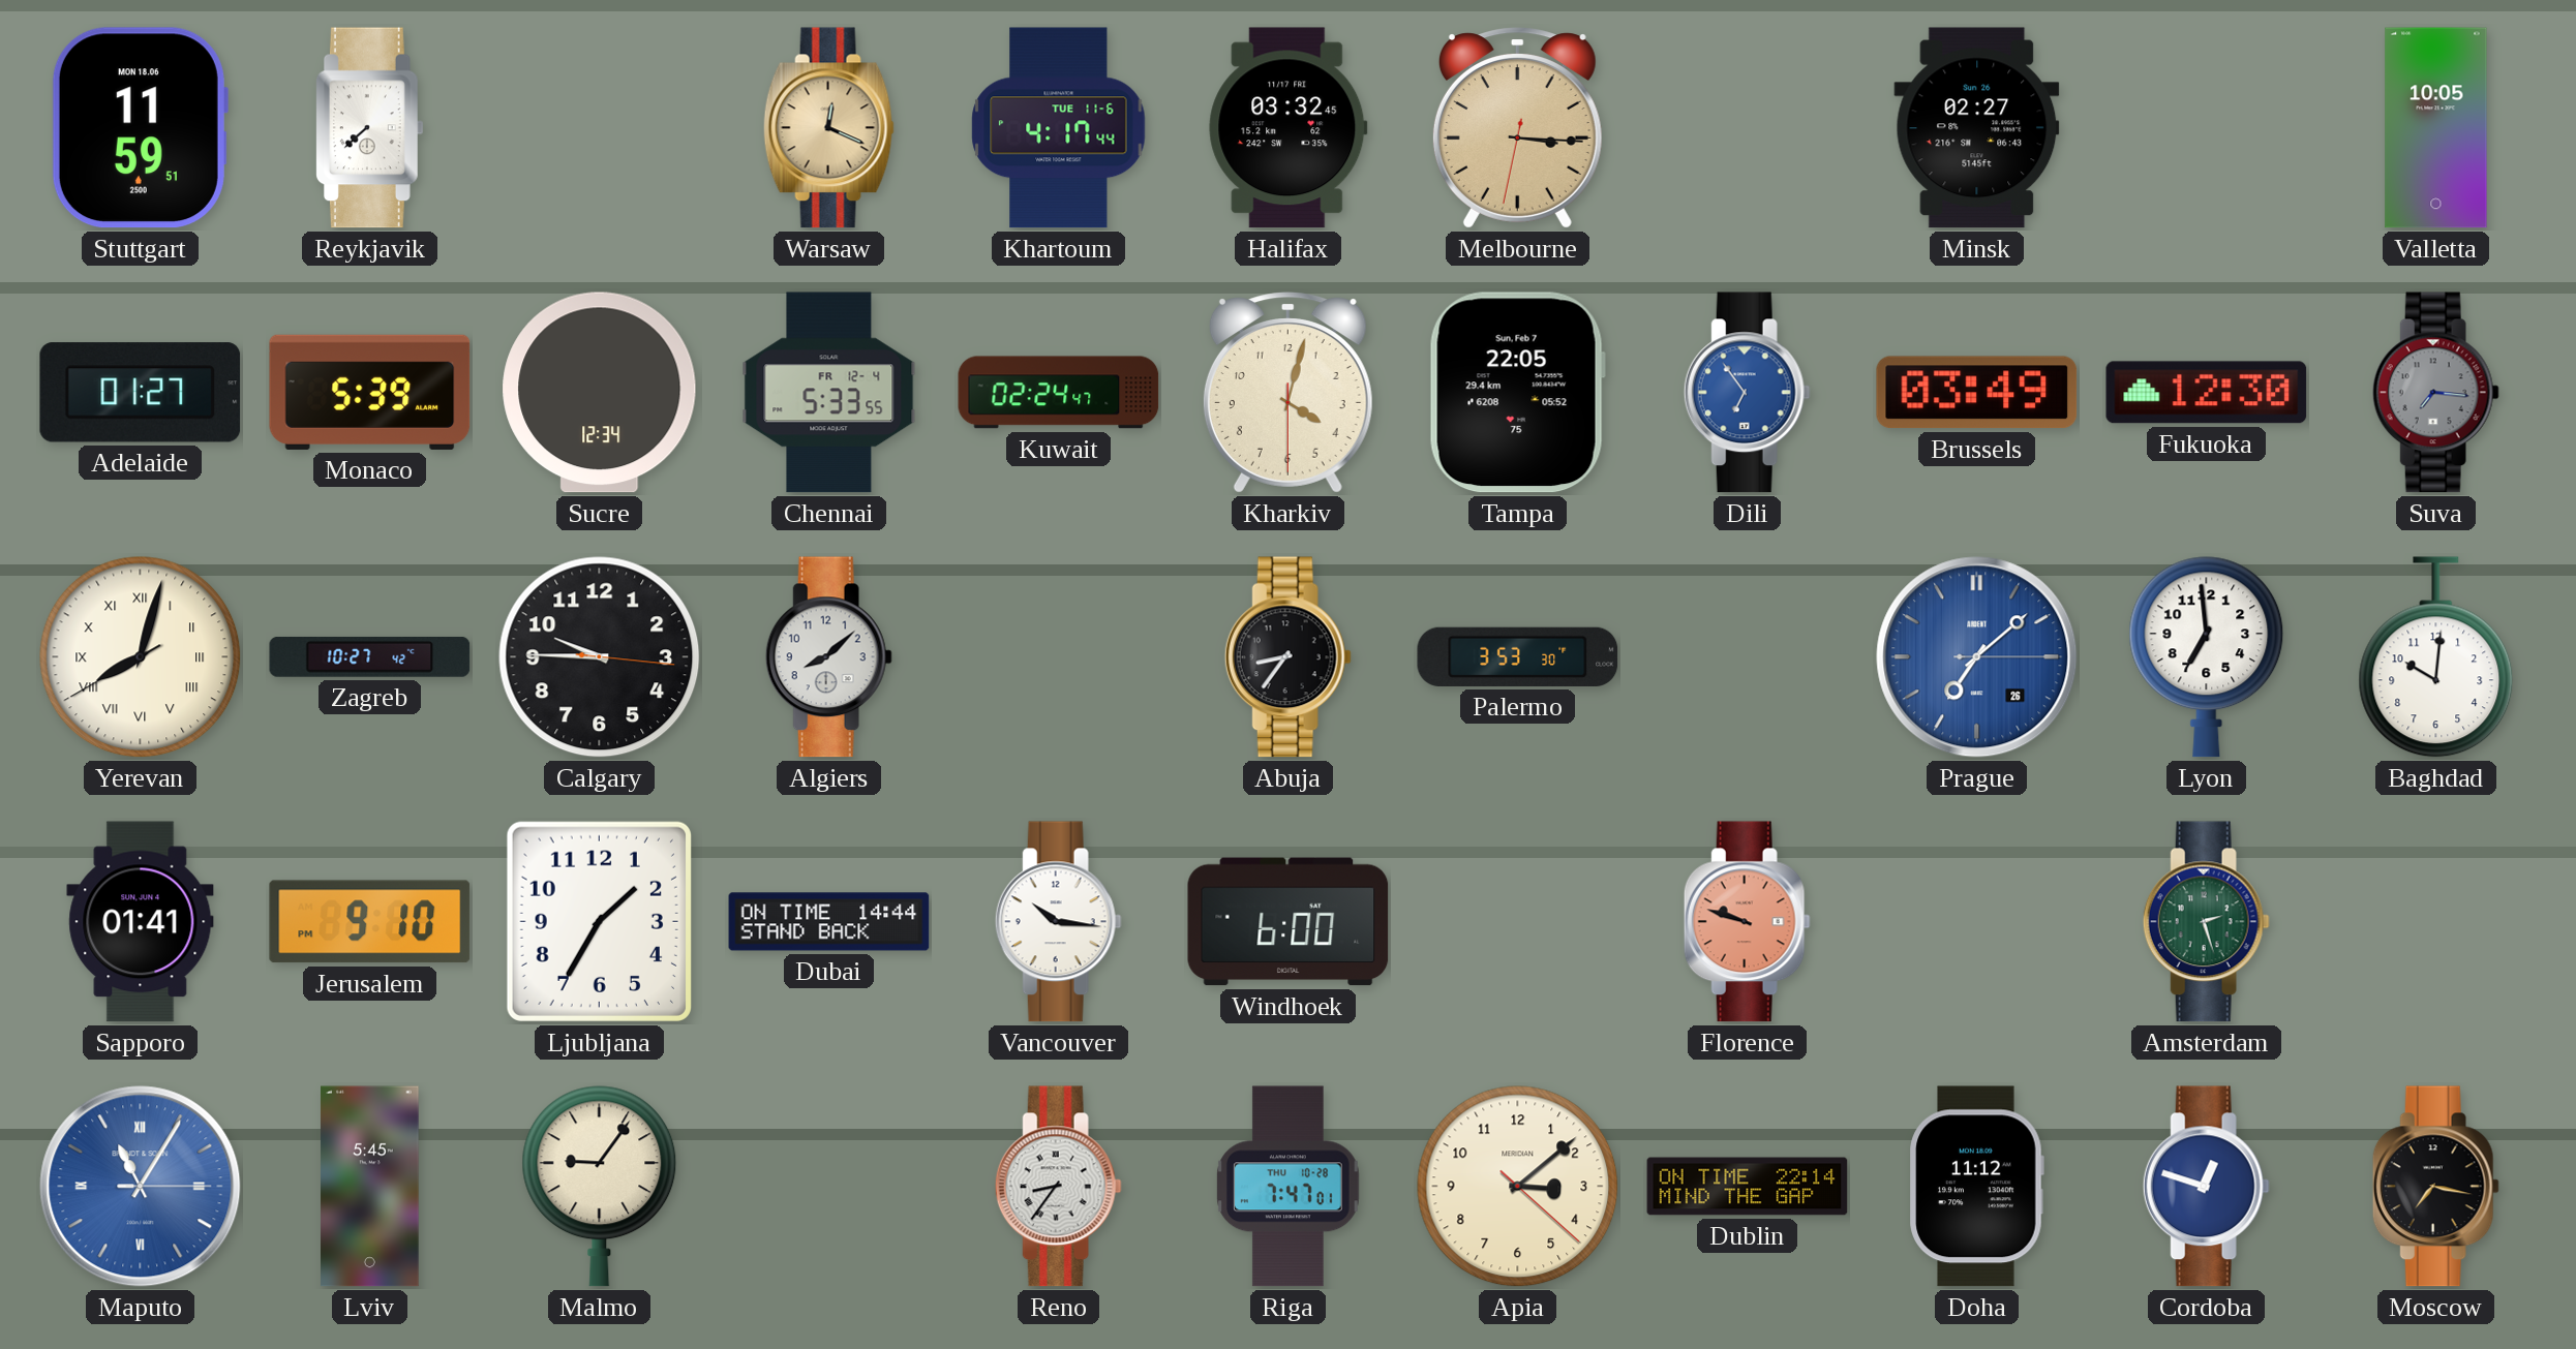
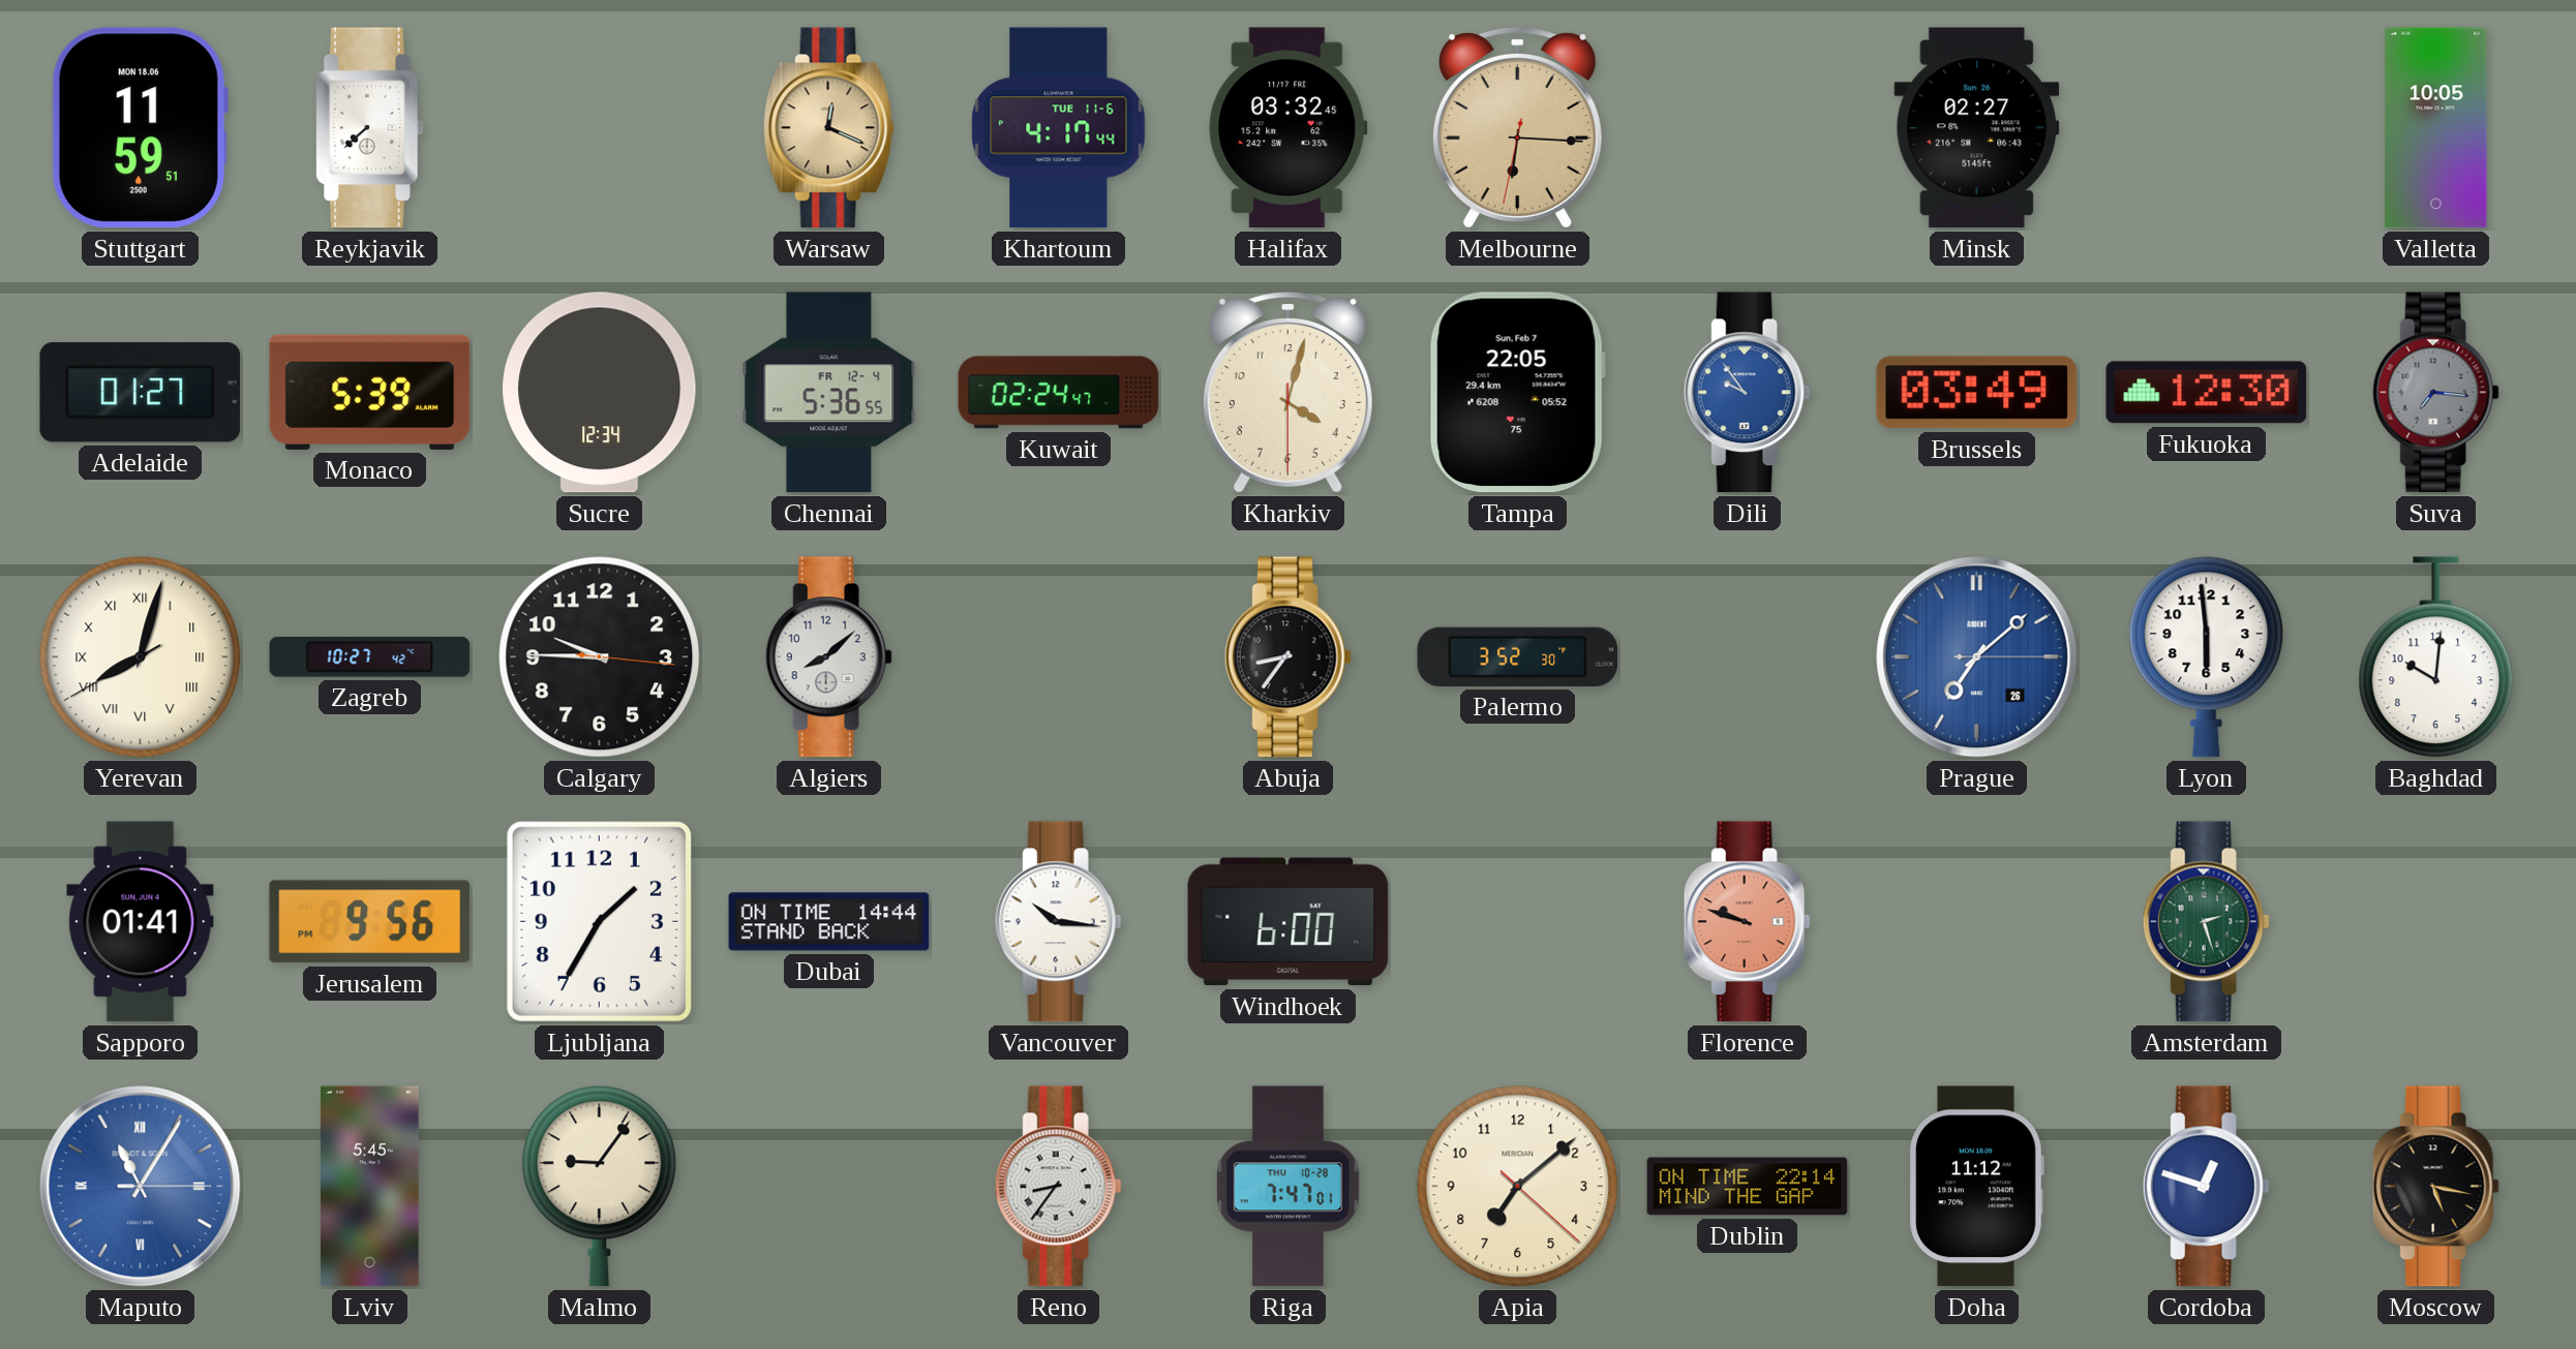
Melbourne: 3:15 -> 6:15 (1517, 128)
Chennai: 5:33 -> 5:36 (829, 393)
Dili: 6:54 -> 9:54 (1747, 393)
Palermo: 3:53 -> 3:52 (1518, 656)
Lyon: 6:59 -> 5:59 (2207, 657)
Jerusalem: 9:10 -> 9:56 (370, 922)
Apia: 3:08 -> 7:08 (1518, 1187)
Moscow: 7:17 -> 5:17 (2435, 1187)
